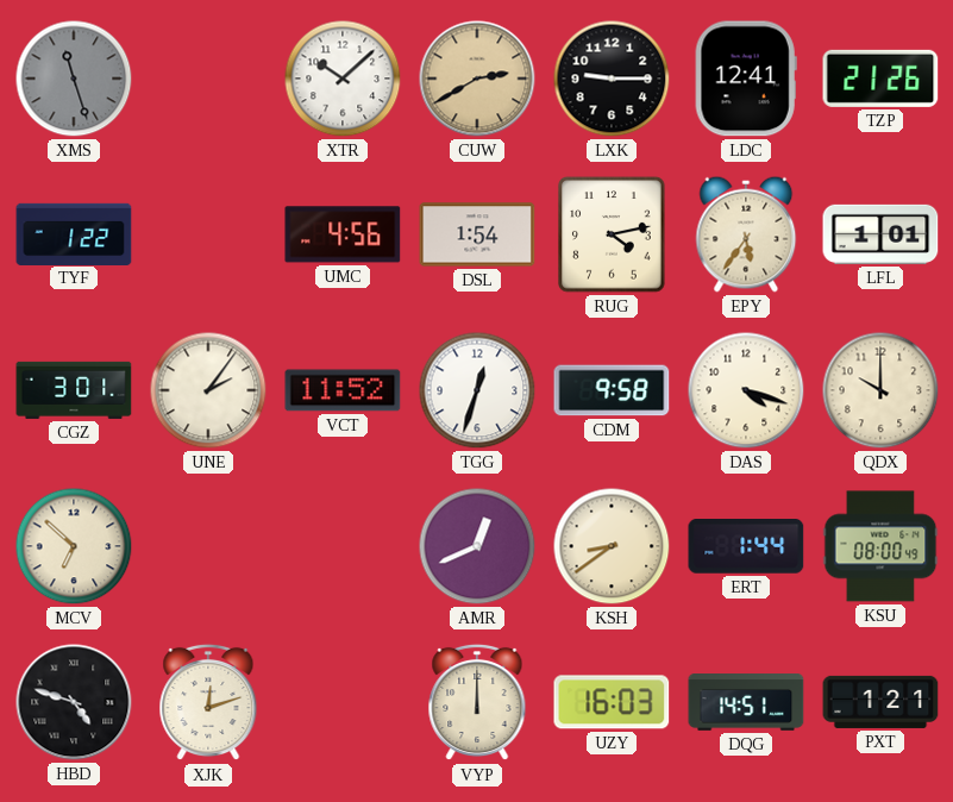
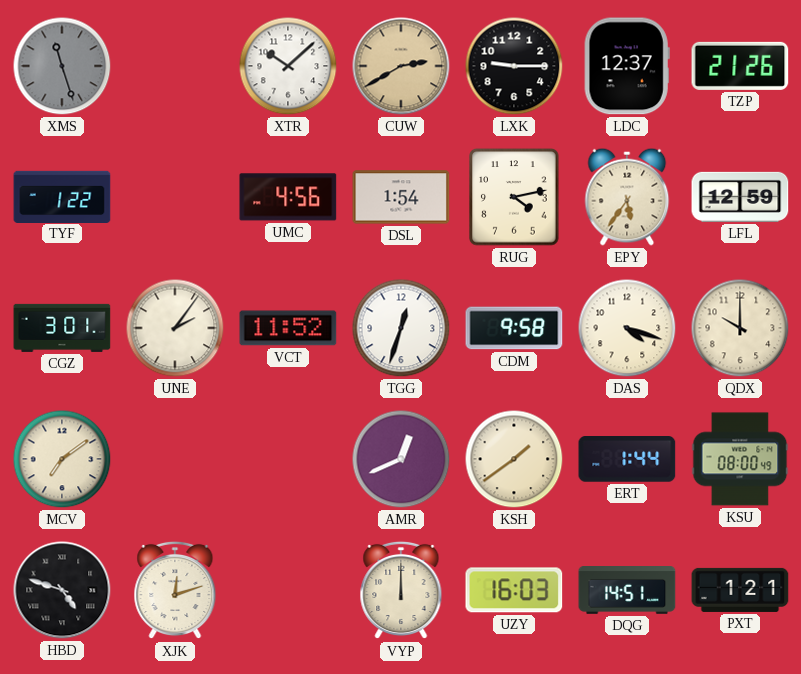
LDC: 12:41 -> 12:37 (627, 66)
LFL: 1:01 -> 12:59 (740, 197)
MCV: 6:52 -> 7:09 (62, 459)
KSH: 8:39 -> 1:39 (514, 459)
